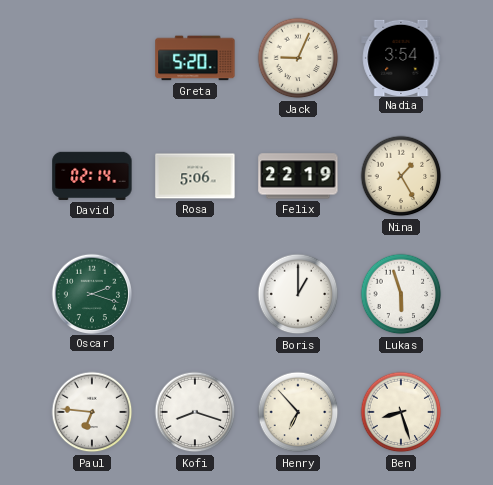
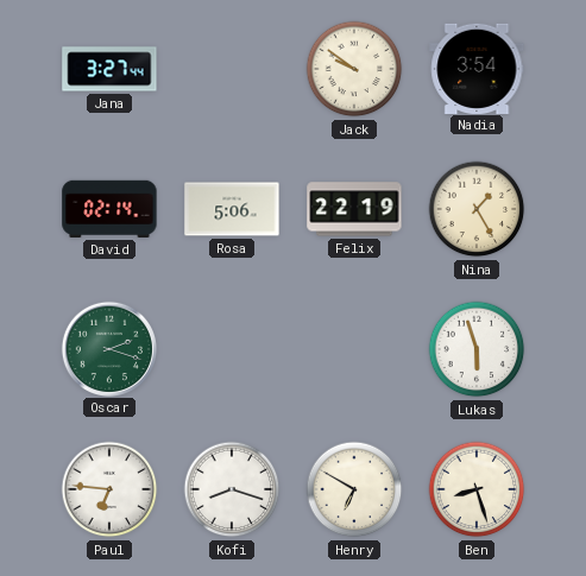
Jana: none -> 3:27 (109, 69)
Greta: 5:20 -> none (195, 58)
Jack: 9:04 -> 9:51 (354, 69)
Boris: 1:00 -> none (298, 294)
Henry: 6:53 -> 6:50 (354, 489)
